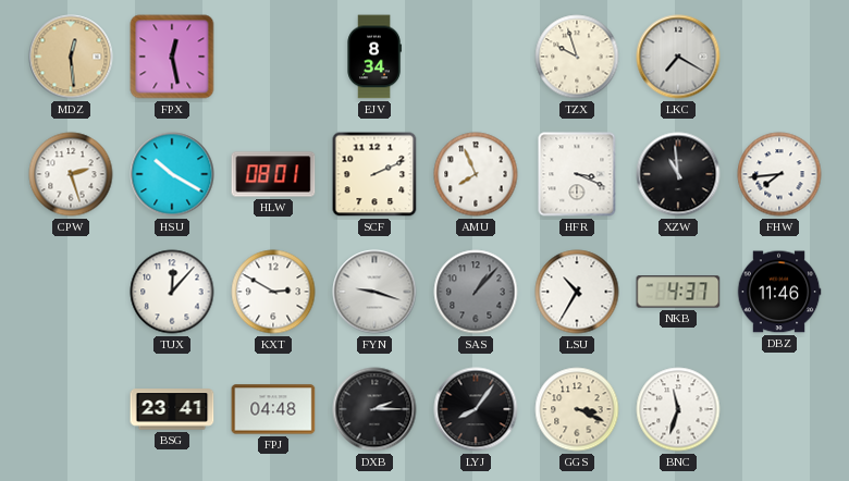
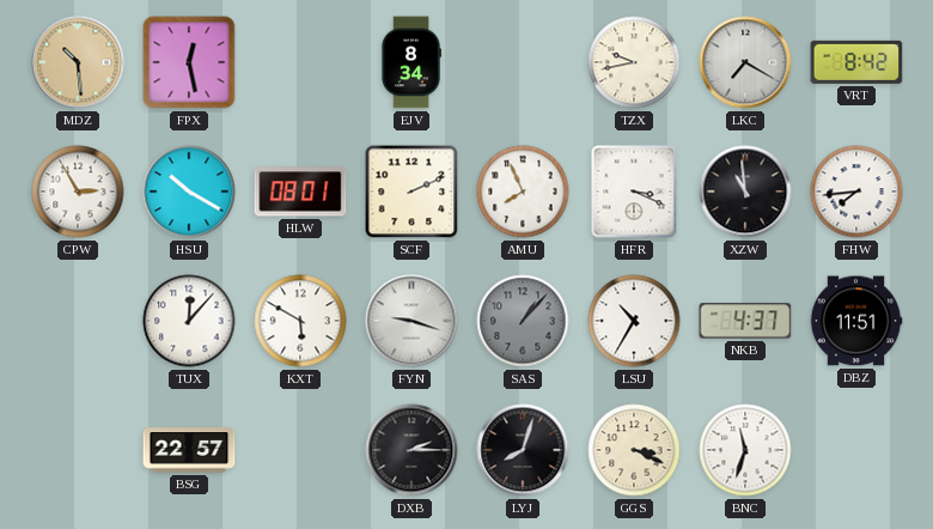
MDZ: 12:29 -> 10:29 (78, 62)
TZX: 9:57 -> 9:43 (634, 62)
VRT: none -> 8:42 (856, 62)
CPW: 2:27 -> 2:55 (78, 191)
KXT: 2:50 -> 5:50 (300, 321)
DBZ: 11:46 -> 11:51 (856, 321)
BSG: 23:41 -> 22:57 (189, 450)
FPJ: 04:48 -> none (273, 409)
LYJ: 8:06 -> 8:03 (523, 450)
